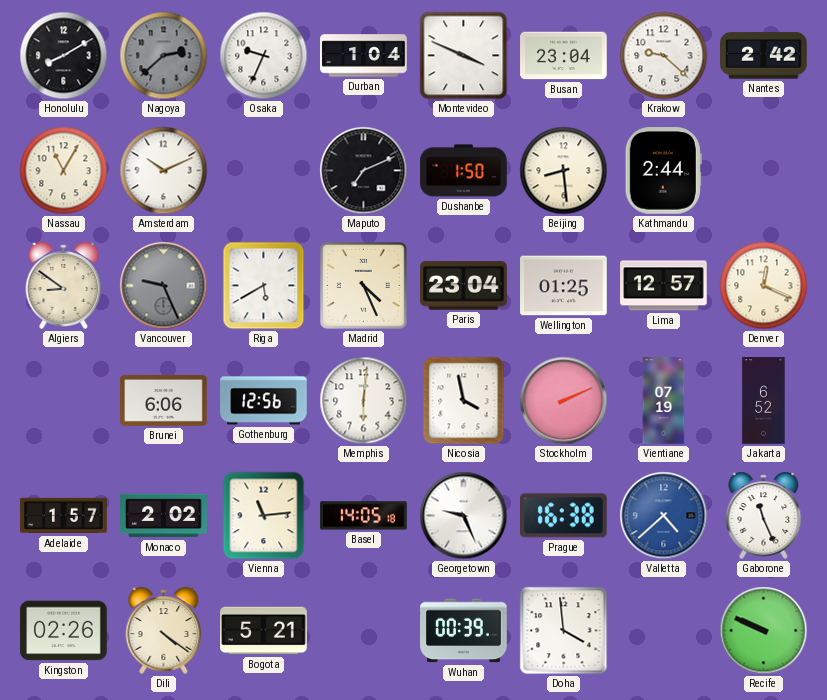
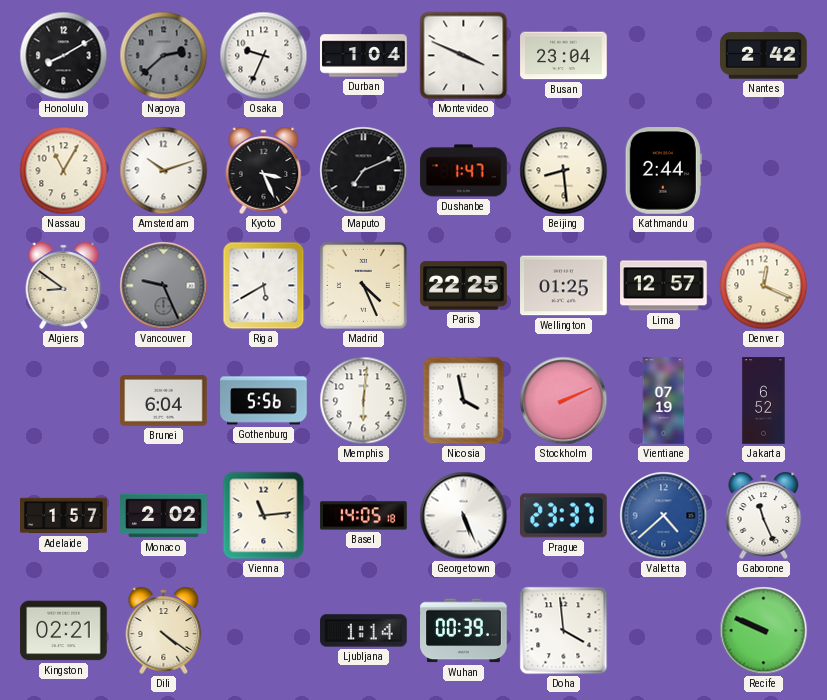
Krakow: 9:22 -> none (664, 56)
Amsterdam: 10:11 -> 10:12 (164, 171)
Kyoto: none -> 3:26 (264, 170)
Dushanbe: 1:50 -> 1:47 (464, 171)
Paris: 23:04 -> 22:25 (464, 286)
Brunei: 6:06 -> 6:04 (164, 400)
Gothenburg: 12:56 -> 5:56 (264, 401)
Georgetown: 9:26 -> 5:26 (464, 516)
Prague: 16:38 -> 23:37 (564, 516)
Kingston: 02:26 -> 02:21 (64, 631)
Bogota: 5:21 -> none (264, 631)
Ljubljana: none -> 1:14 (364, 631)
